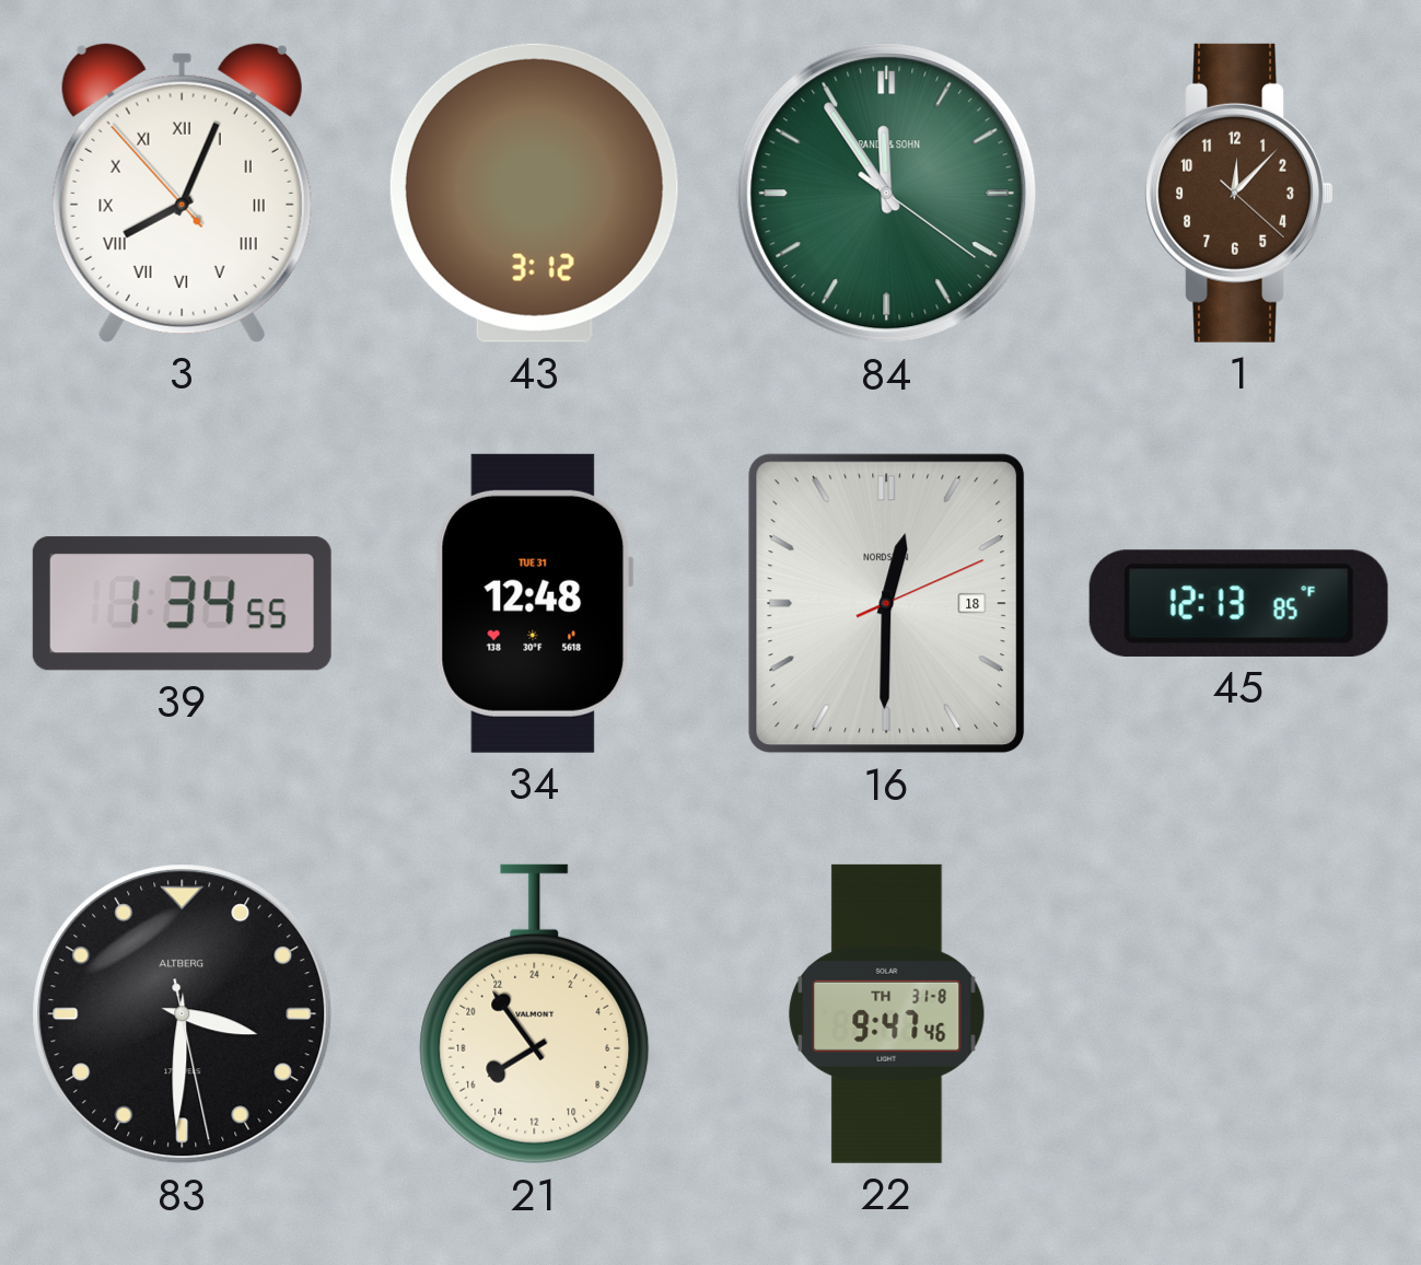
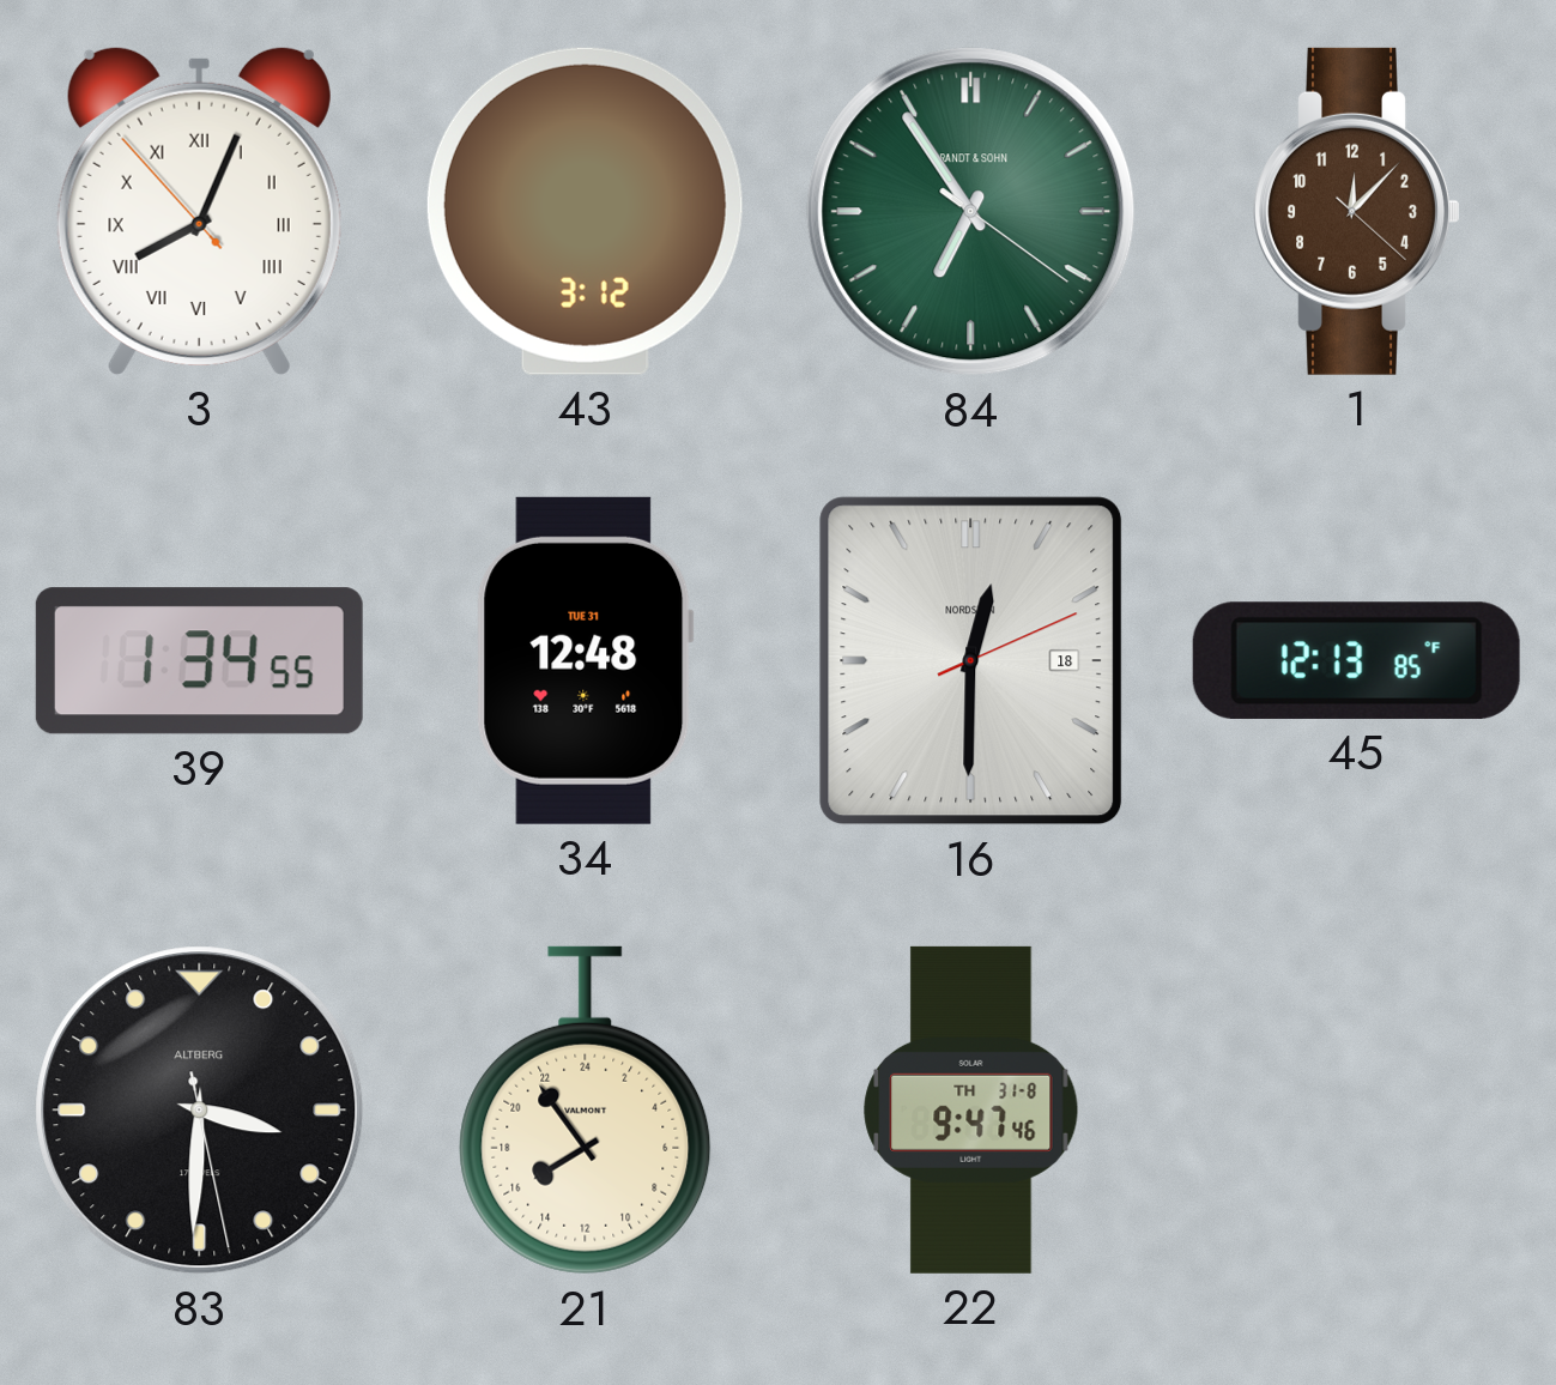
84: 11:54 -> 6:54 (971, 212)
